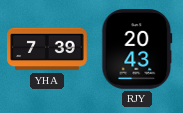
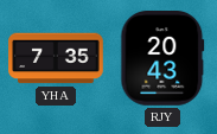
YHA: 7:39 -> 7:35 (56, 58)
